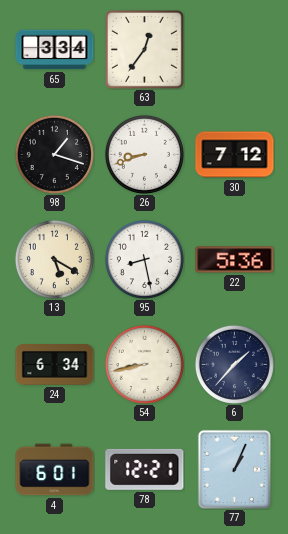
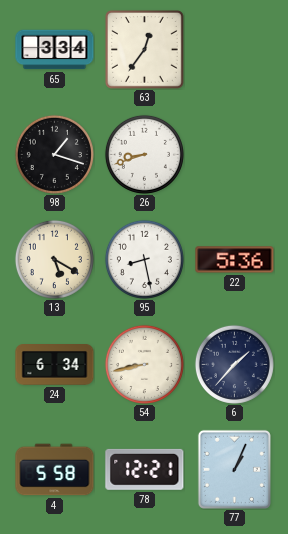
30: 7:12 -> none (235, 155)
4: 6:01 -> 5:58 (55, 470)
